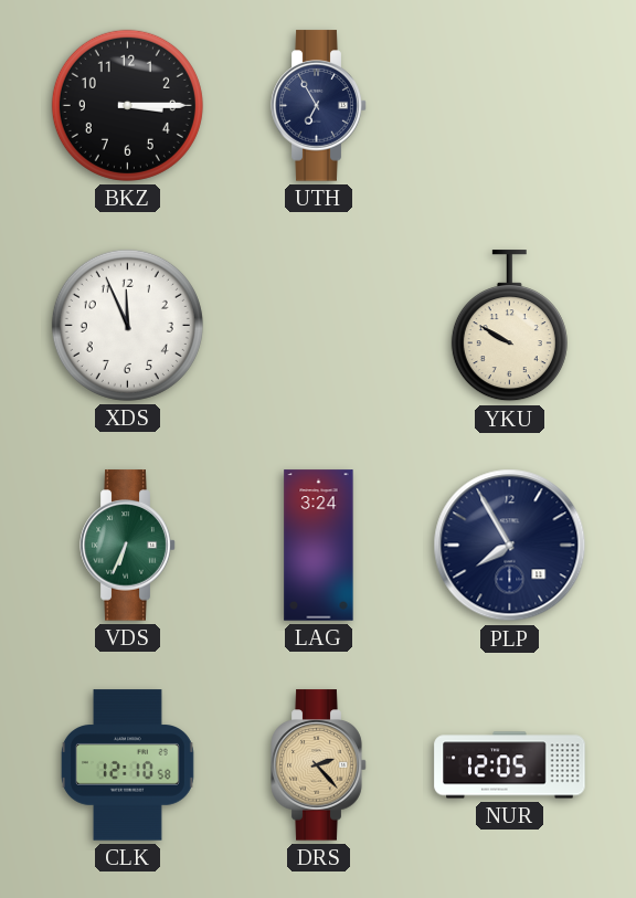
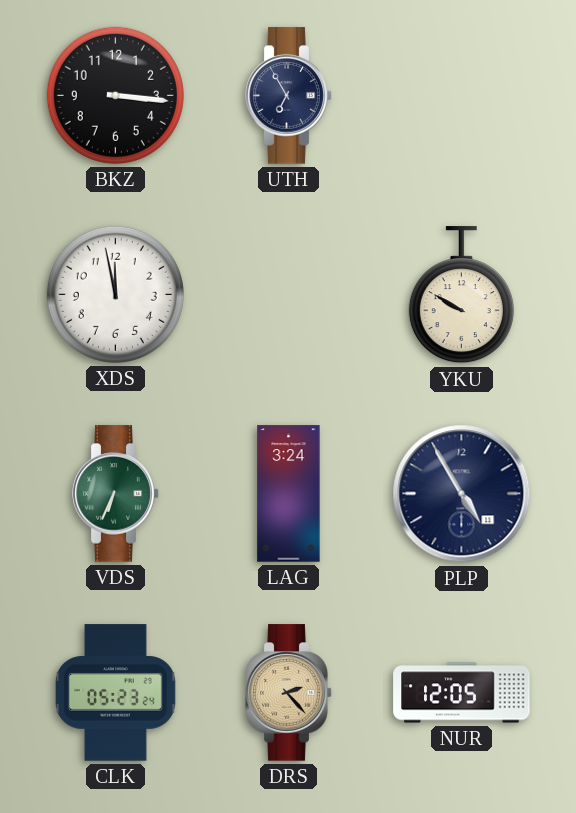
BKZ: 3:15 -> 3:16 (115, 95)
XDS: 11:56 -> 11:58 (115, 294)
PLP: 7:55 -> 4:55 (462, 494)
CLK: 12:10 -> 05:23 (115, 693)
